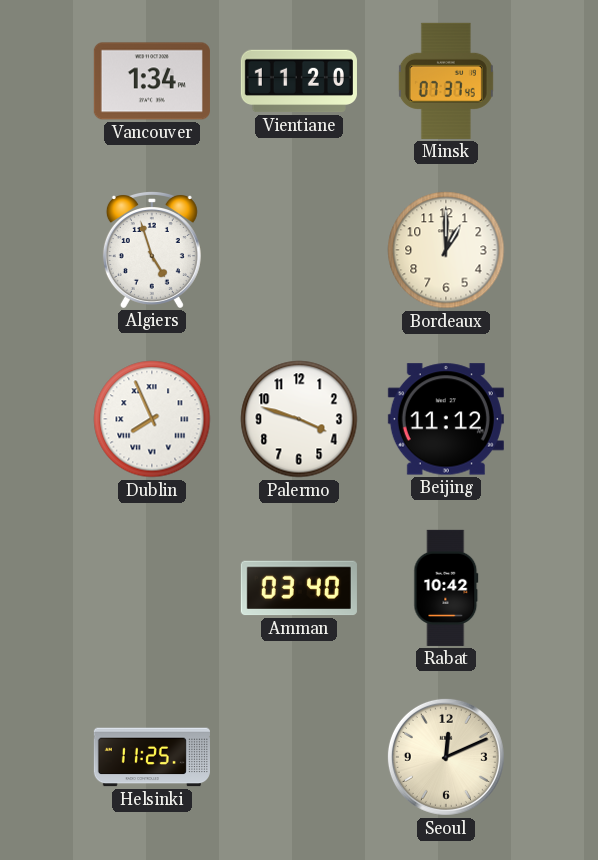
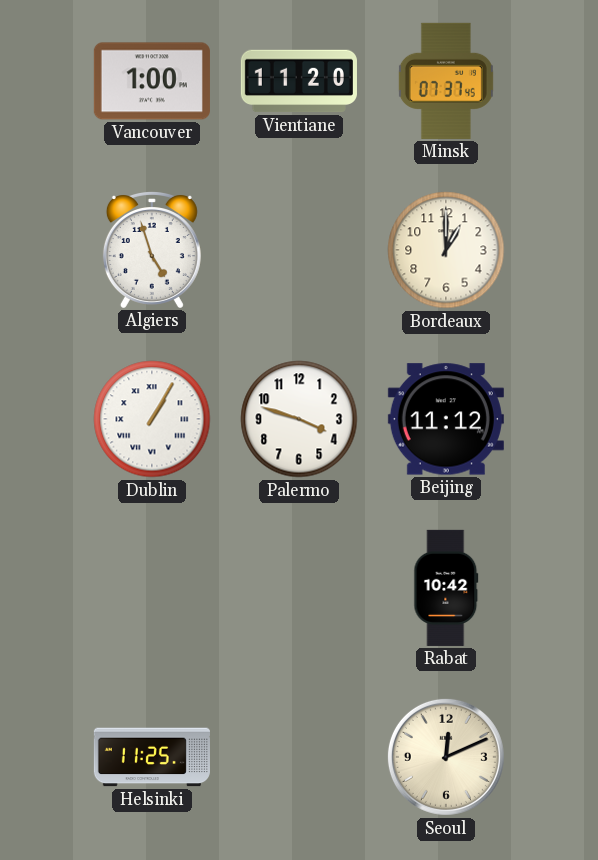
Vancouver: 1:34 -> 1:00 (152, 81)
Dublin: 7:56 -> 1:05 (152, 419)
Amman: 03:40 -> none (299, 588)
